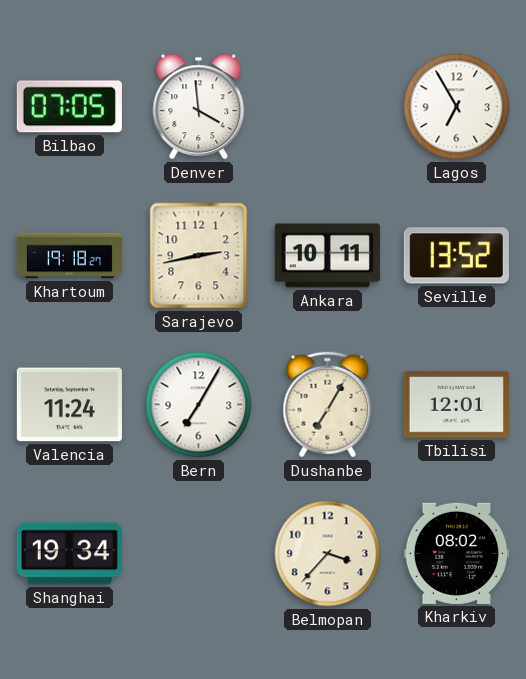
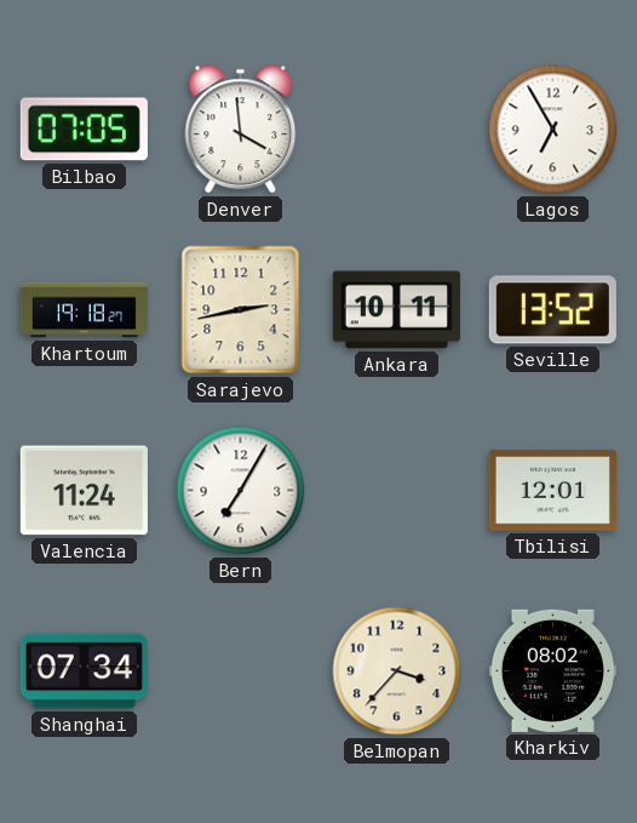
Dushanbe: 7:05 -> none (328, 405)
Shanghai: 19:34 -> 07:34 (84, 671)
